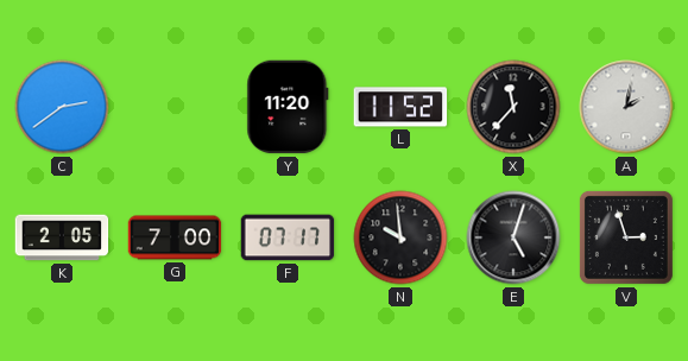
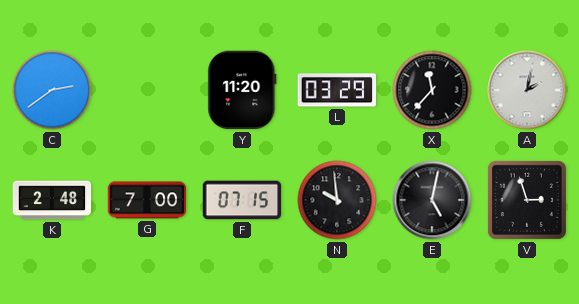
L: 11:52 -> 03:29 (337, 90)
K: 2:05 -> 2:48 (52, 200)
F: 07:17 -> 07:15 (242, 200)
E: 5:03 -> 5:02 (432, 200)
